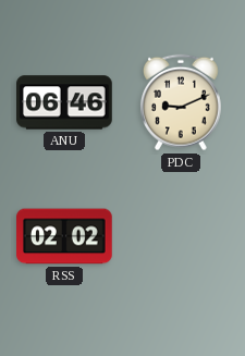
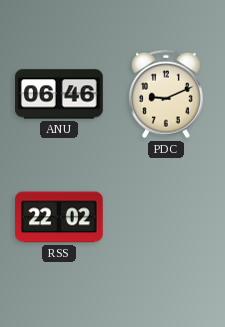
RSS: 02:02 -> 22:02 (59, 217)
